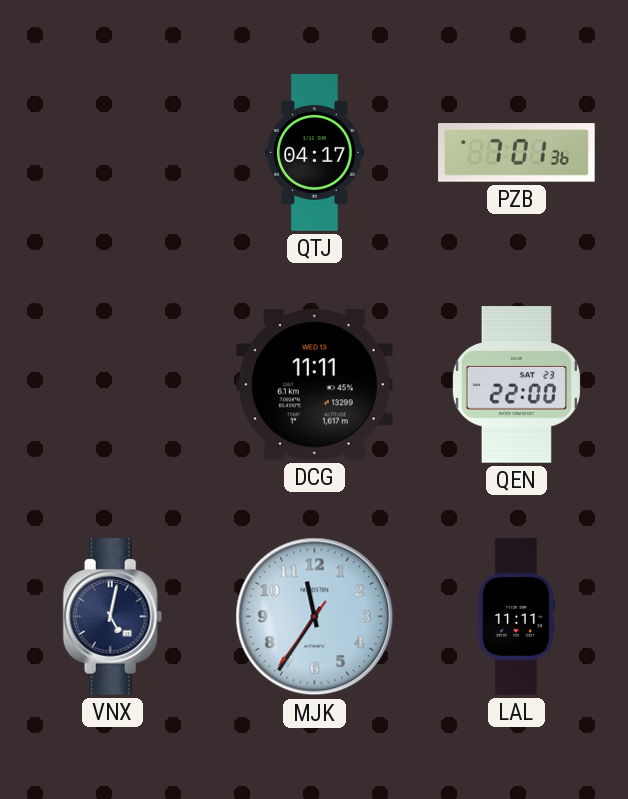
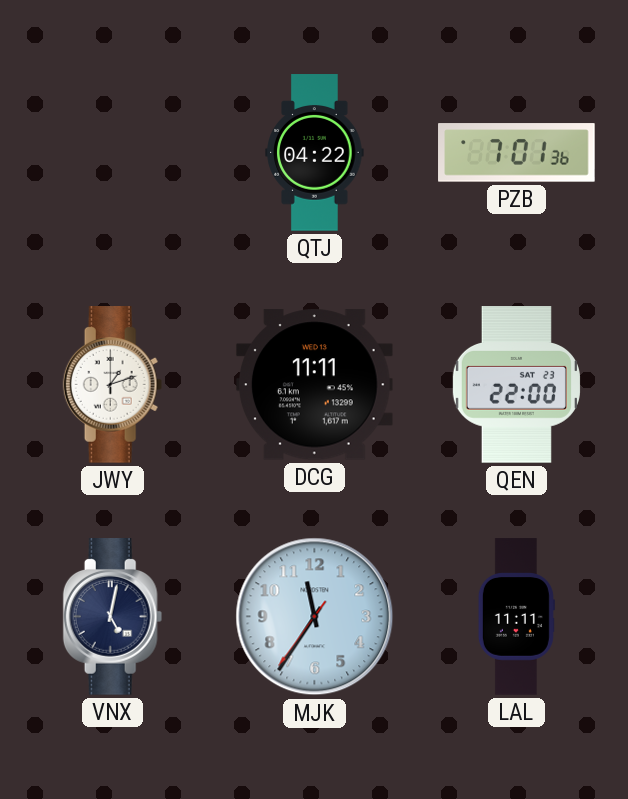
QTJ: 04:17 -> 04:22 (315, 153)
JWY: none -> 1:12 (113, 385)
